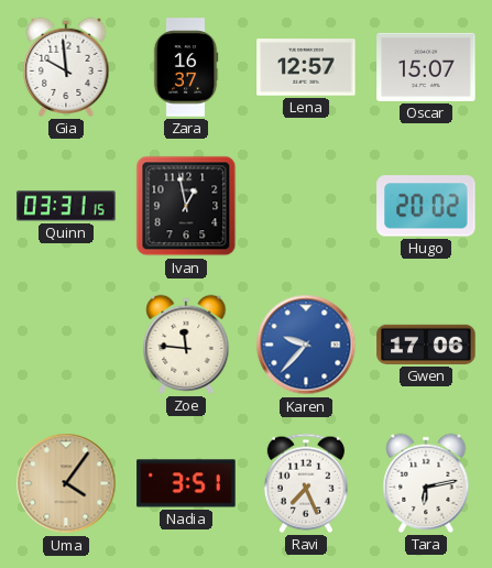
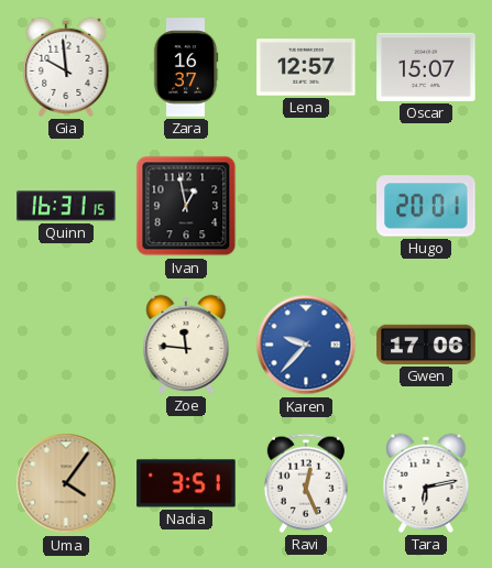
Quinn: 03:31 -> 16:31 (66, 206)
Hugo: 20:02 -> 20:01 (426, 206)
Ravi: 7:26 -> 12:26 (306, 483)
